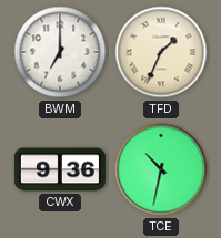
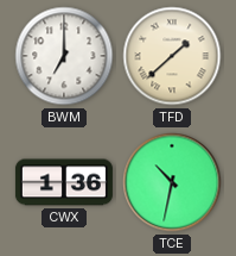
TFD: 1:34 -> 1:38 (172, 56)
CWX: 9:36 -> 1:36 (64, 182)
